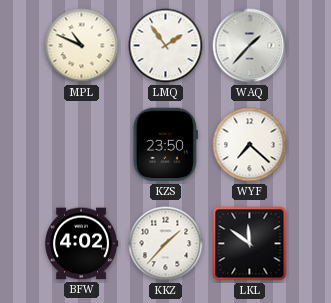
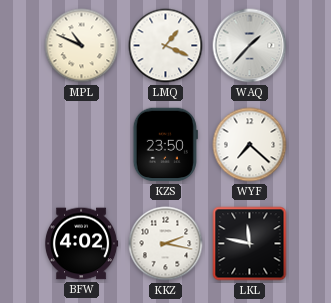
LMQ: 1:54 -> 1:19 (166, 46)
KKZ: 1:37 -> 2:17 (166, 244)
LKL: 11:51 -> 11:47 (250, 244)
